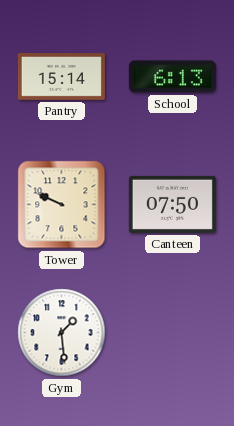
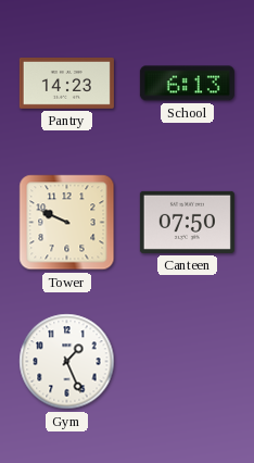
Pantry: 15:14 -> 14:23 (66, 84)
Gym: 1:29 -> 1:26 (67, 362)
